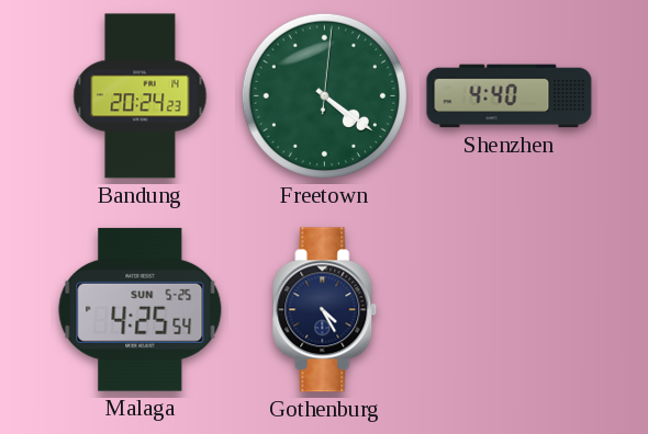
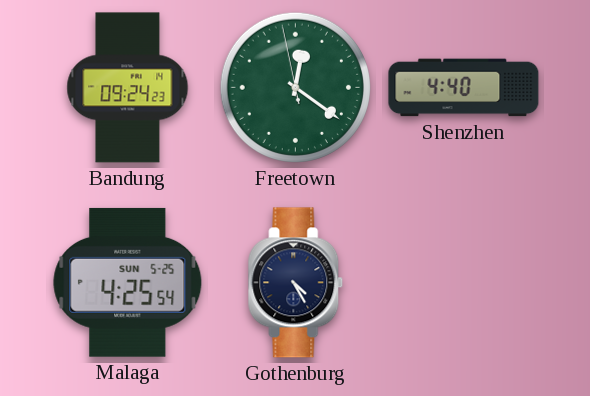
Bandung: 20:24 -> 09:24 (128, 88)
Freetown: 4:21 -> 12:20 (295, 87)
